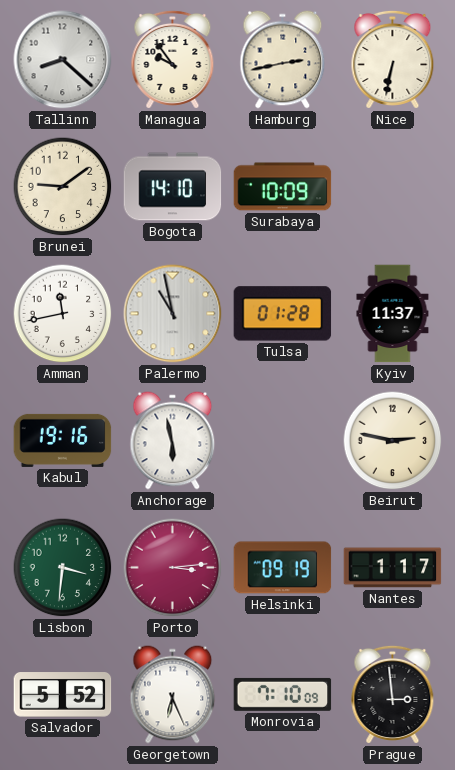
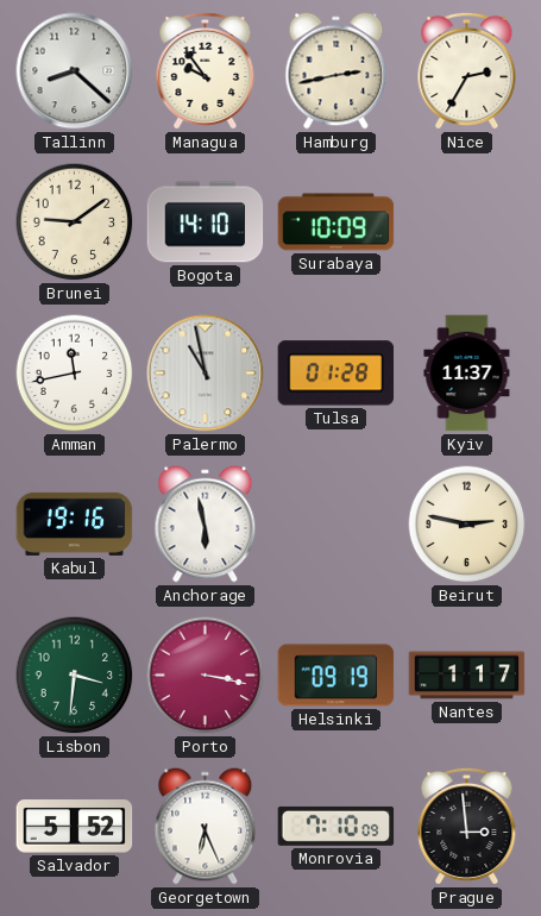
Nice: 6:32 -> 2:35 (467, 70)
Porto: 3:14 -> 3:17 (206, 676)
